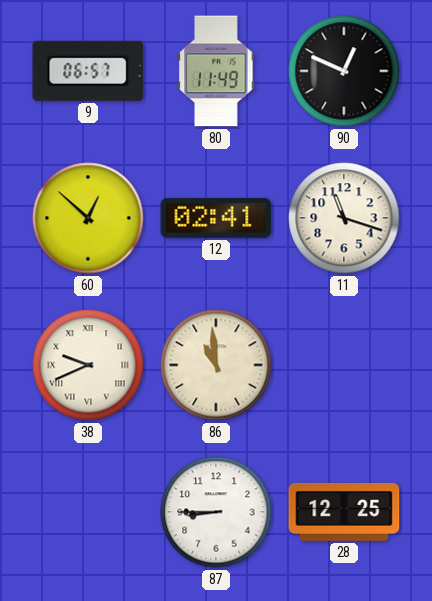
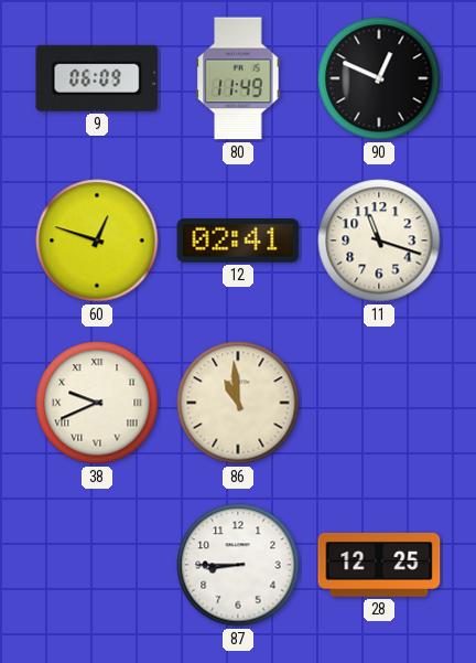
9: 06:57 -> 06:09 (97, 78)
60: 12:52 -> 12:48 (97, 240)
